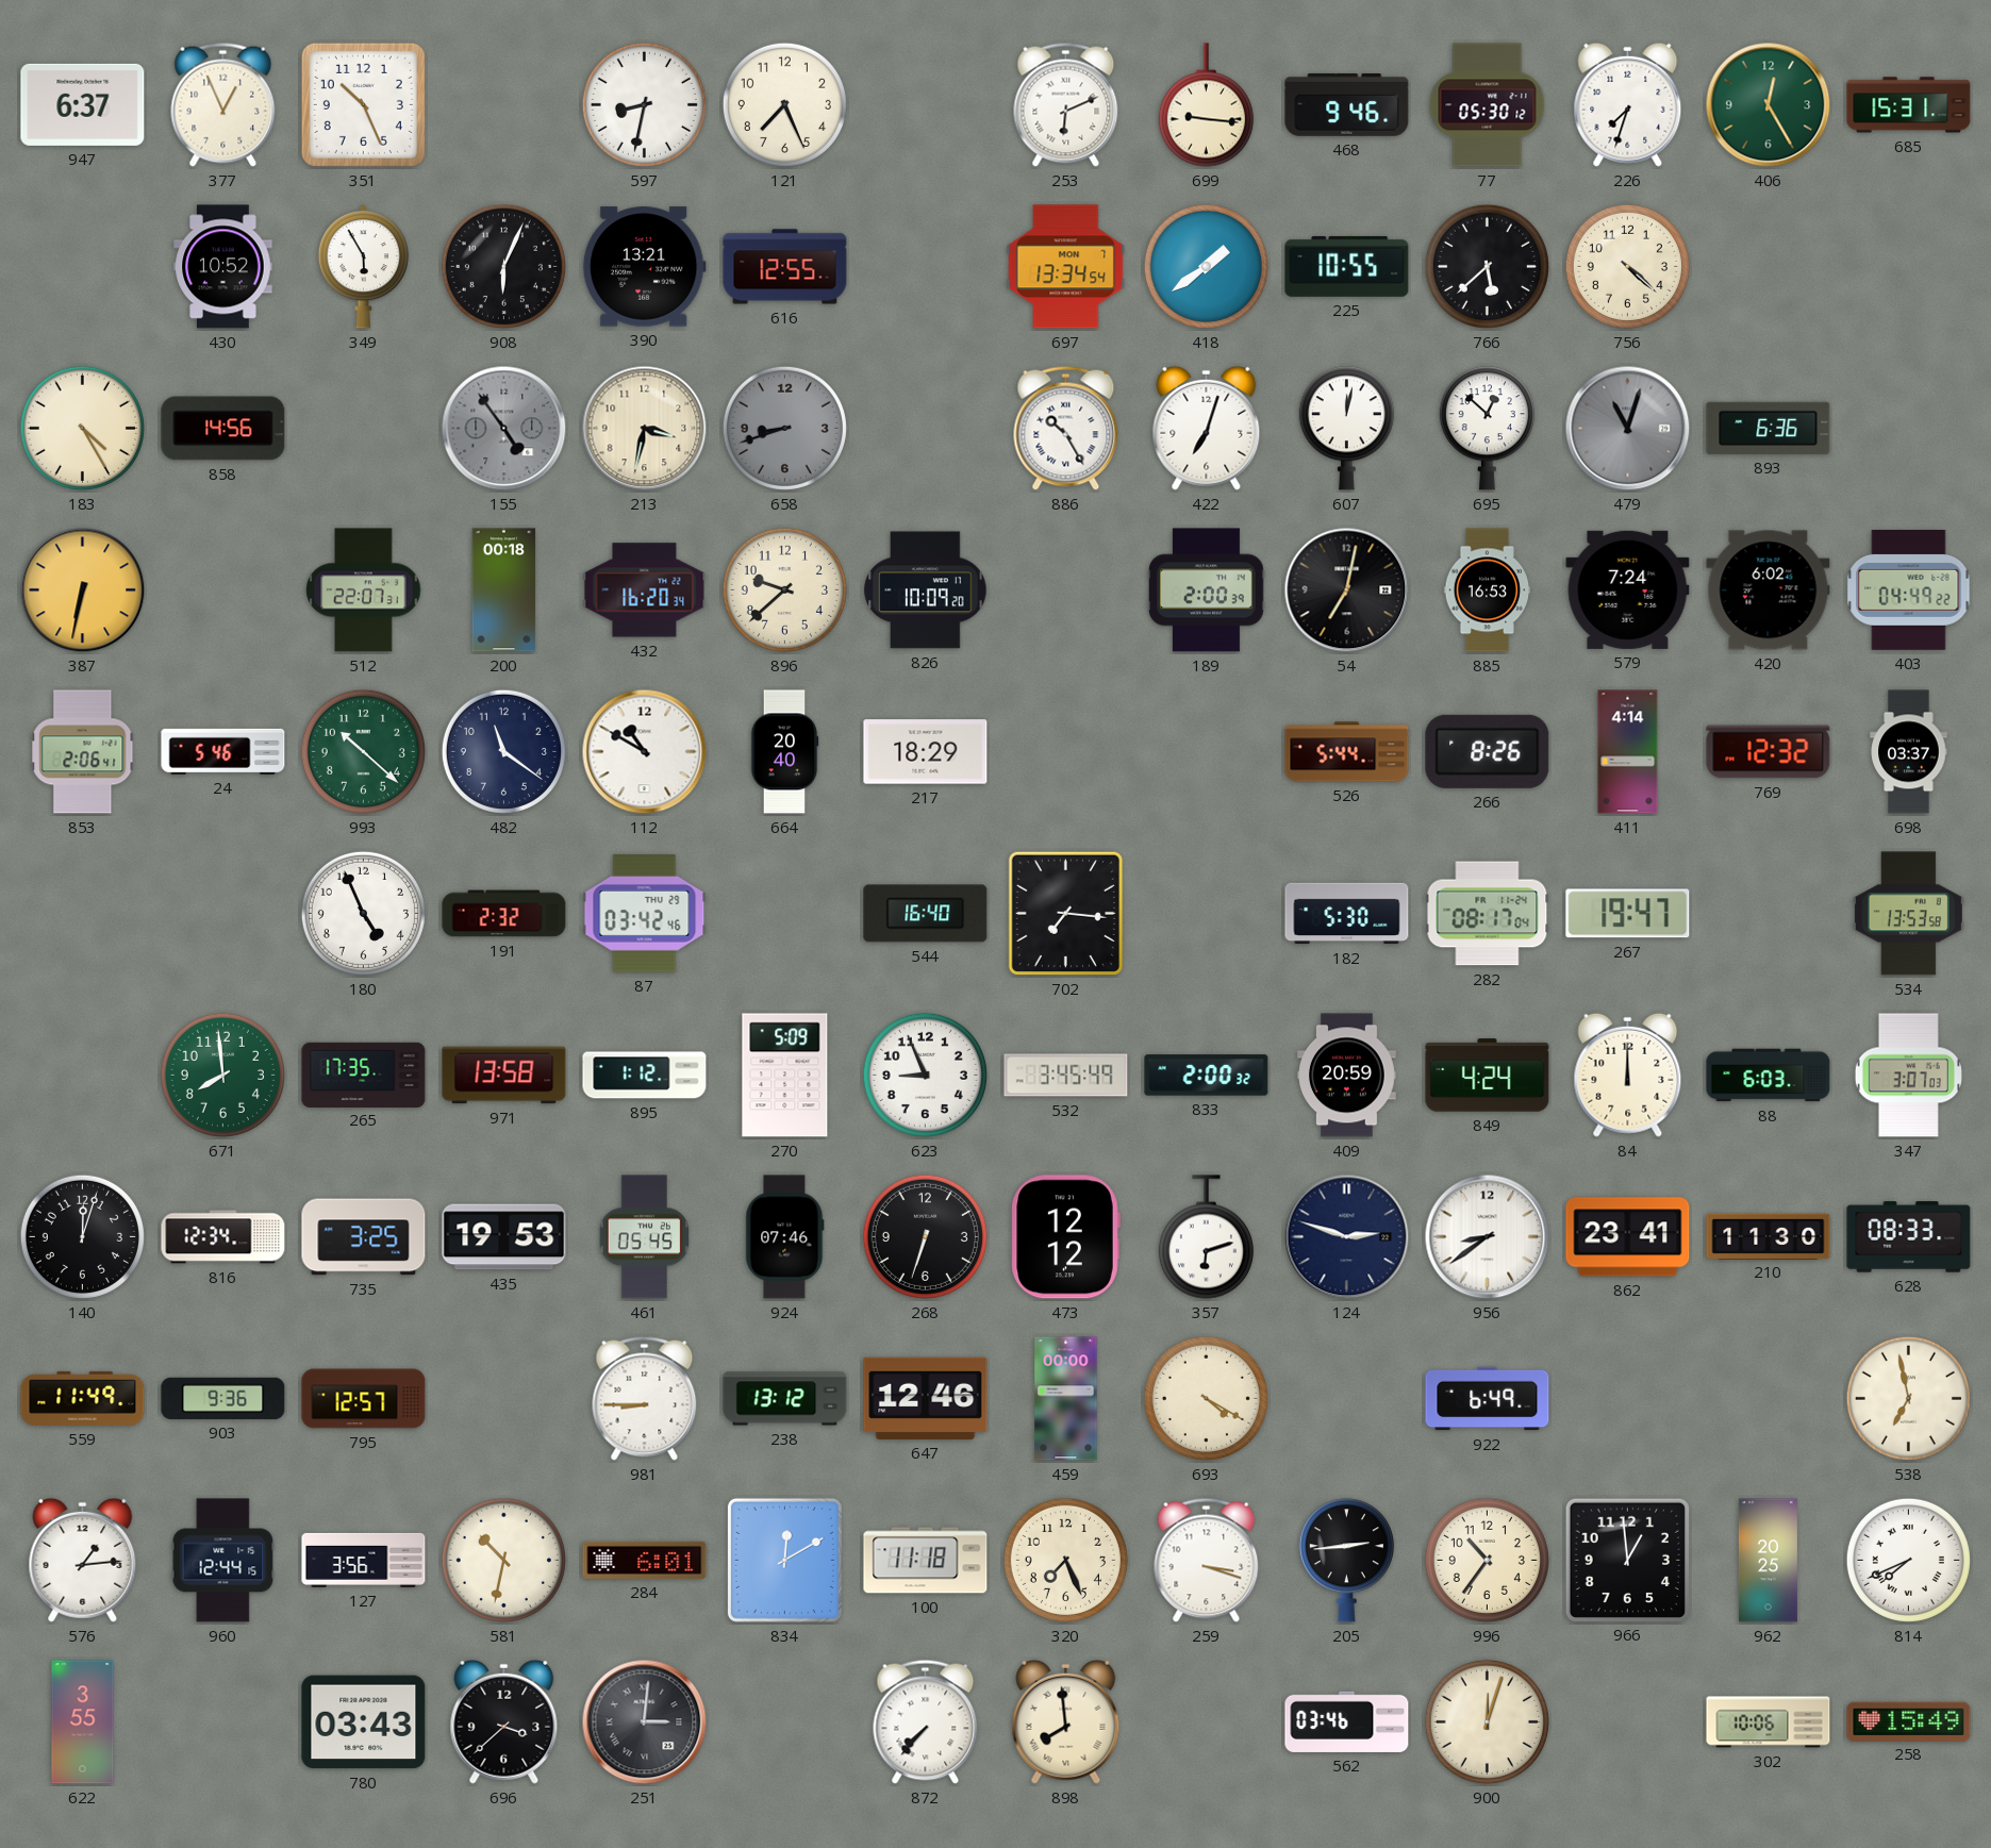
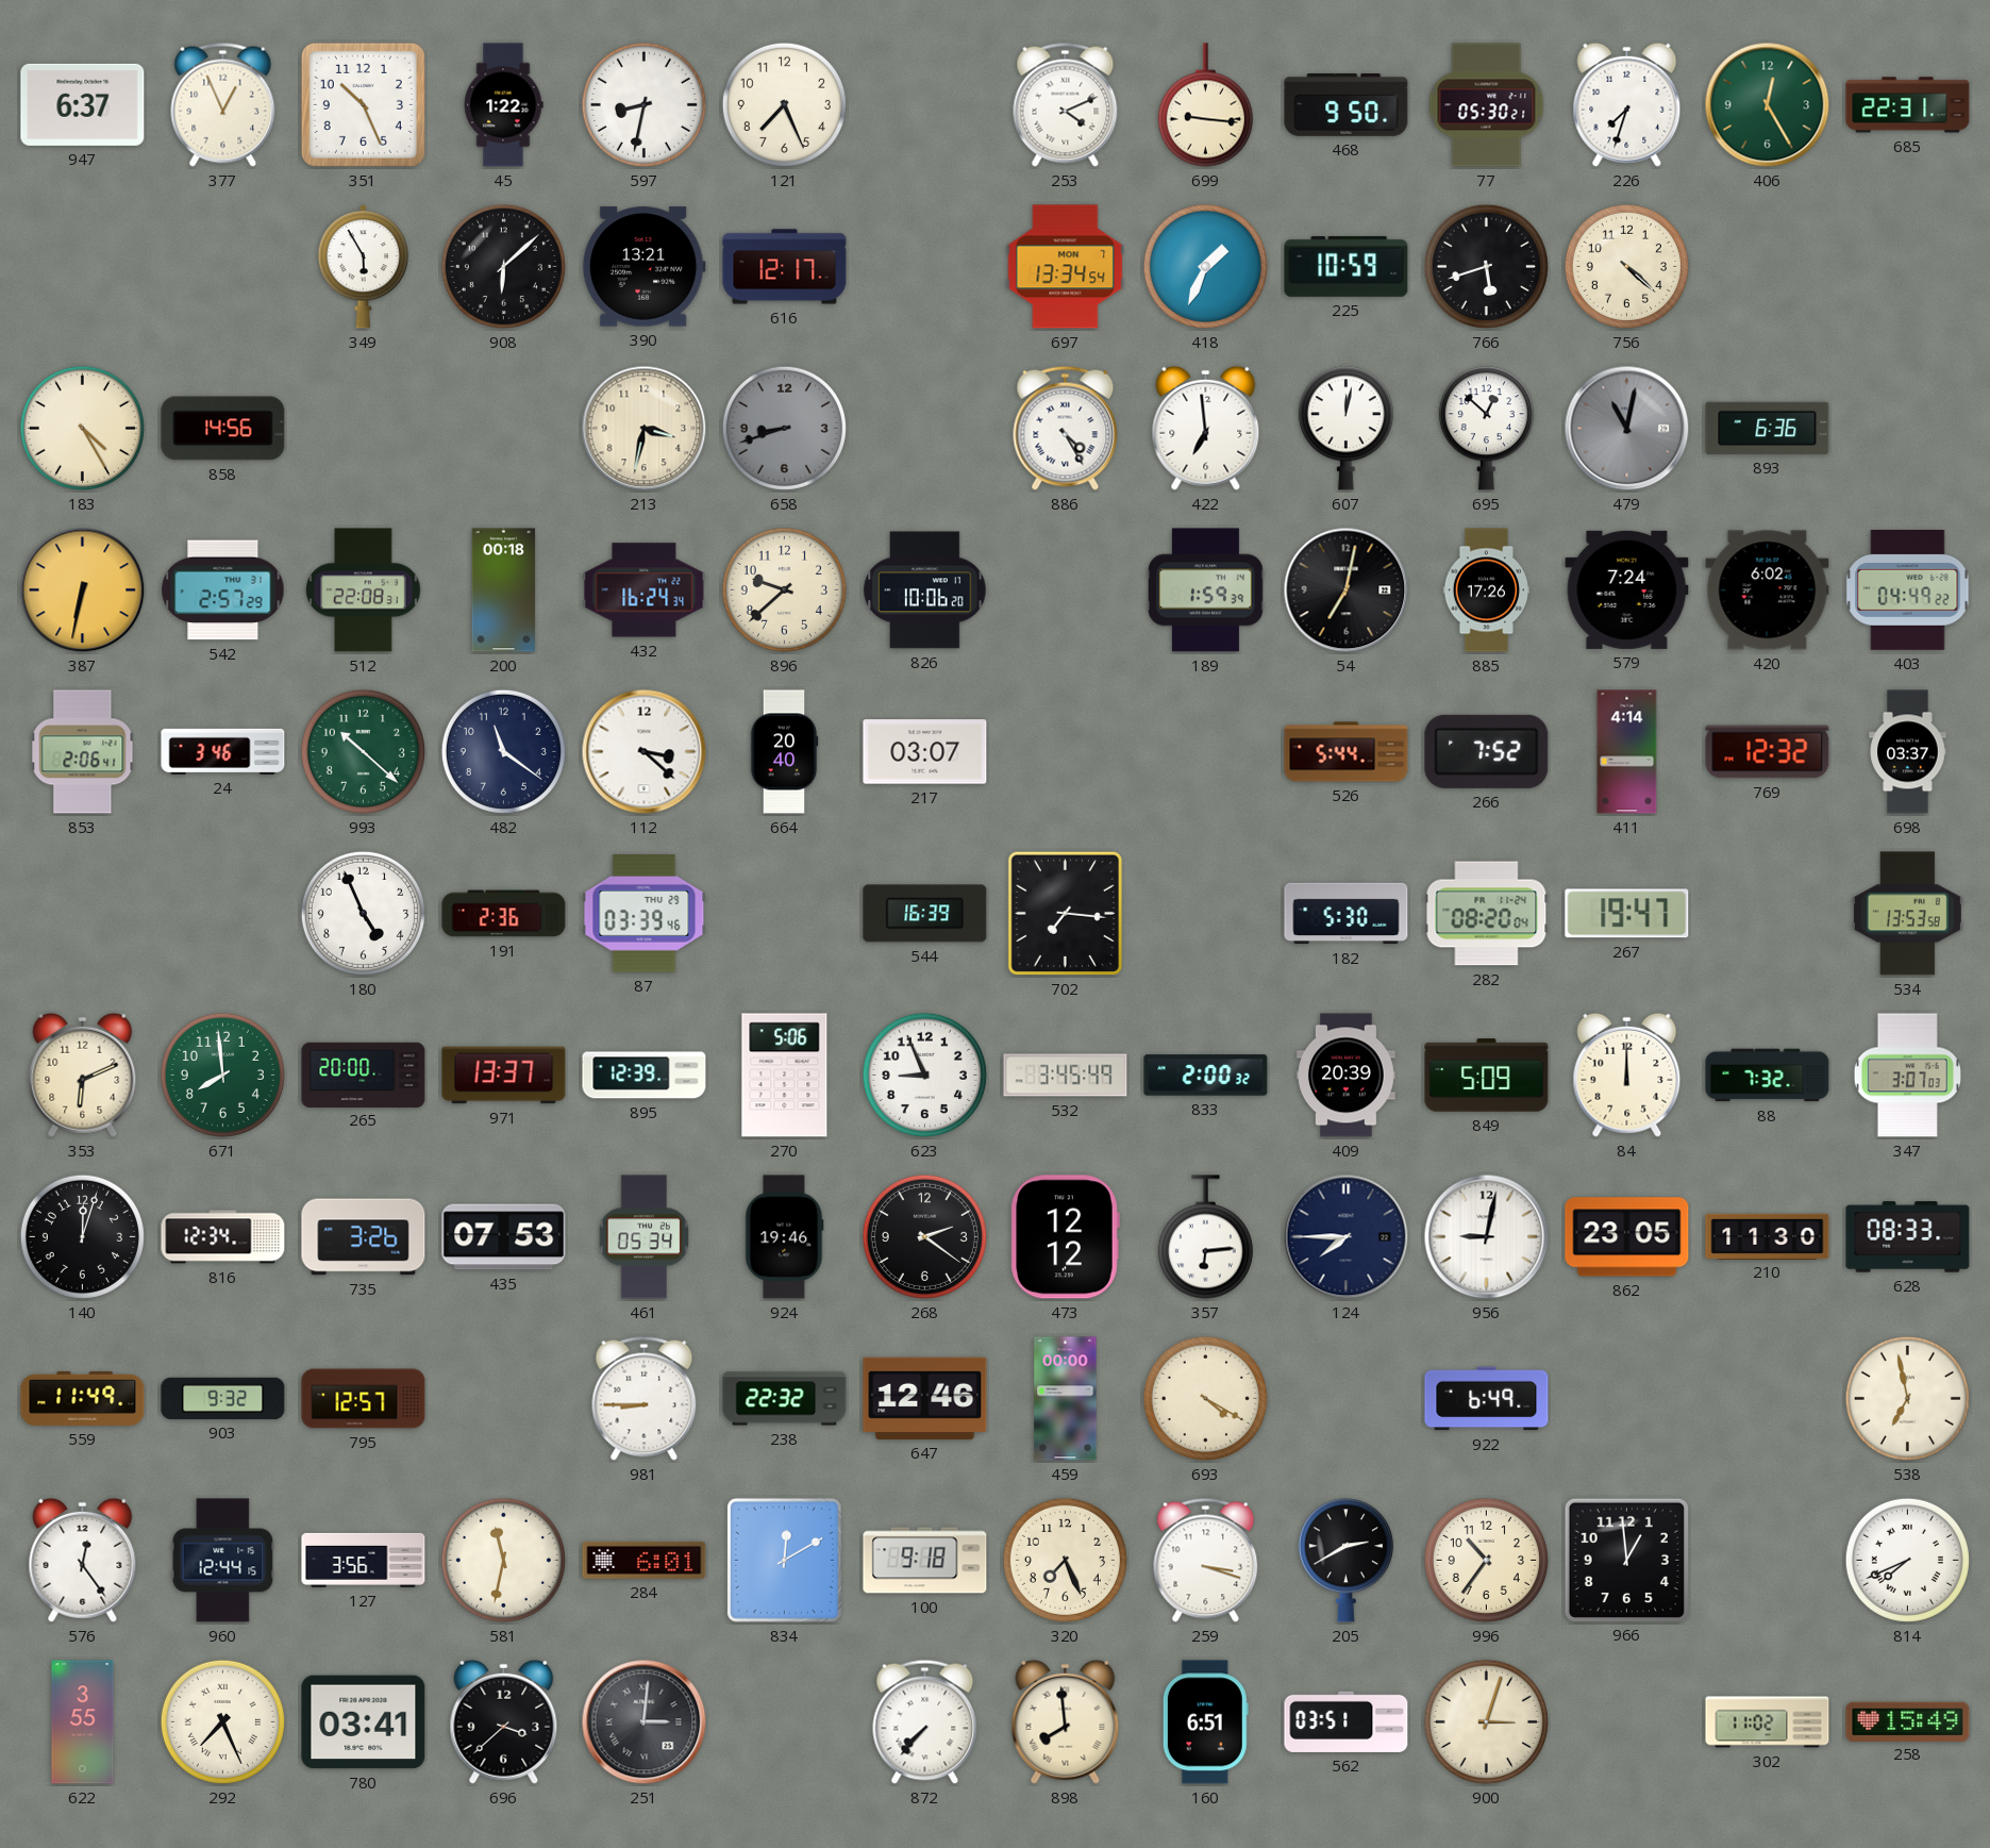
45: none -> 1:22 (503, 105)
253: 6:11 -> 4:11 (1066, 104)
468: 9:46 -> 9:50 (1347, 104)
77: 05:30:12 -> 05:30:21 (1487, 105)
685: 15:31 -> 22:31 (1908, 105)
430: 10:52 -> none (223, 267)
908: 6:04 -> 6:08 (503, 266)
616: 12:55 -> 12:17 (785, 267)
418: 1:39 -> 1:34 (1205, 266)
225: 10:55 -> 10:59 (1347, 266)
766: 5:38 -> 5:42 (1486, 266)
155: 4:54 -> none (504, 429)
886: 10:25 -> 4:25 (1066, 428)
422: 7:03 -> 6:59 (1206, 428)
479: 11:03 -> 11:02 (1627, 429)
542: none -> 2:57 (223, 590)
512: 22:07 -> 22:08 (364, 590)
432: 16:20 -> 16:24 (645, 590)
826: 10:09 -> 10:06 (925, 590)
189: 2:00 -> 1:59 (1206, 590)
885: 16:53 -> 17:26 (1487, 590)
24: 5:46 -> 3:46 (223, 751)
112: 10:50 -> 3:22 (645, 752)
217: 18:29 -> 03:07 (925, 752)
266: 8:26 -> 7:52 (1487, 751)
191: 2:32 -> 2:36 (504, 914)
87: 03:42 -> 03:39 (645, 914)
544: 16:40 -> 16:39 (925, 914)
282: 08:17 -> 08:20 (1487, 914)
353: none -> 6:11 (83, 1075)
265: 17:35 -> 20:00 (364, 1075)
971: 13:58 -> 13:37 (504, 1076)
895: 1:12 -> 12:39 (645, 1076)
270: 5:09 -> 5:06 (785, 1076)
409: 20:59 -> 20:39 (1347, 1076)
849: 4:24 -> 5:09 (1487, 1076)
88: 6:03 -> 7:32 (1768, 1076)
735: 3:25 -> 3:26 (364, 1237)
435: 19:53 -> 07:53 (504, 1237)
461: 05:45 -> 05:34 (643, 1237)
924: 07:46 -> 19:46 (785, 1237)
268: 6:33 -> 2:21 (924, 1236)
357: 6:12 -> 6:14 (1205, 1237)
124: 2:48 -> 7:45 (1347, 1237)
956: 8:39 -> 9:02 (1487, 1237)
862: 23:41 -> 23:05 (1627, 1237)
903: 9:36 -> 9:32 (223, 1398)
238: 13:12 -> 22:32 (785, 1399)
576: 1:14 -> 12:24 (83, 1560)
581: 10:32 -> 11:32 (503, 1560)
100: 11:18 -> 9:18 (925, 1561)
205: 2:44 -> 2:40 (1345, 1561)
962: 20:25 -> none (1768, 1561)
292: none -> 7:26 (222, 1721)
780: 03:43 -> 03:41 (364, 1722)
160: none -> 6:51 (1205, 1722)
562: 03:46 -> 03:51 (1347, 1721)
900: 12:03 -> 3:03 (1486, 1721)
302: 10:06 -> 11:02 (1768, 1722)
